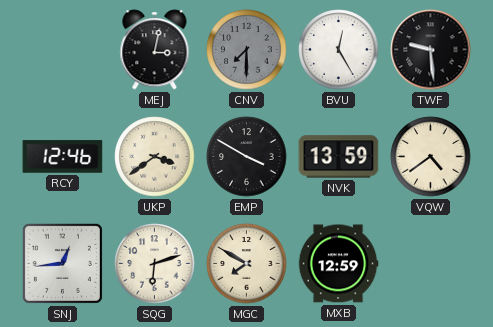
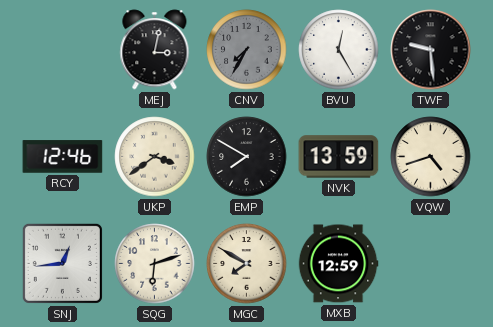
CNV: 7:30 -> 7:35 (247, 50)
EMP: 3:50 -> 7:50 (247, 157)
VQW: 4:39 -> 4:42 (431, 157)
